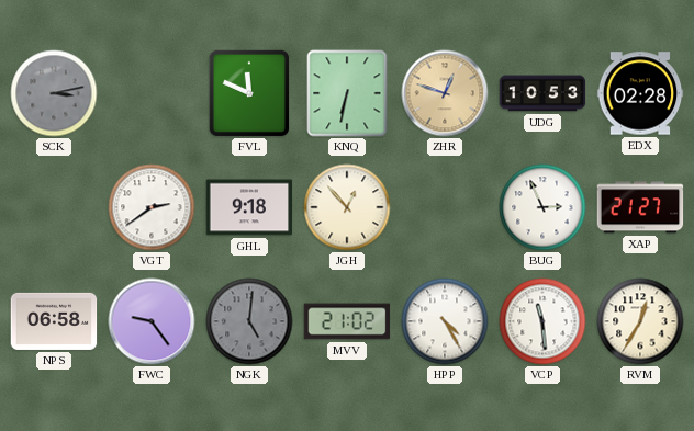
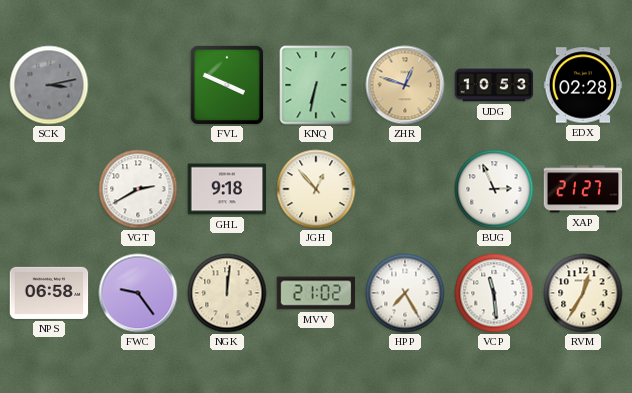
FVL: 11:49 -> 3:49 (227, 85)
VGT: 2:39 -> 2:40 (138, 189)
NGK: 5:01 -> 12:01 (227, 293)
NGK dial: grey -> cream (227, 293)
HPP: 4:25 -> 7:25 (405, 293)
